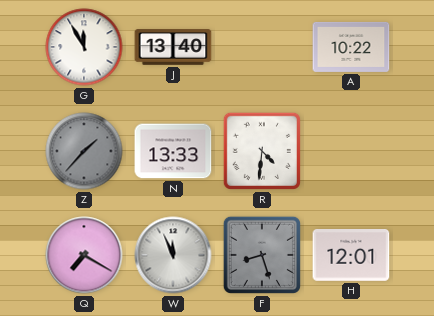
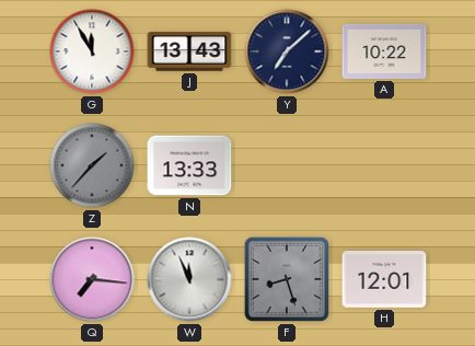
J: 13:40 -> 13:43 (189, 51)
Y: none -> 7:08 (287, 51)
R: 4:31 -> none (262, 151)
Q: 7:20 -> 7:16 (92, 279)
